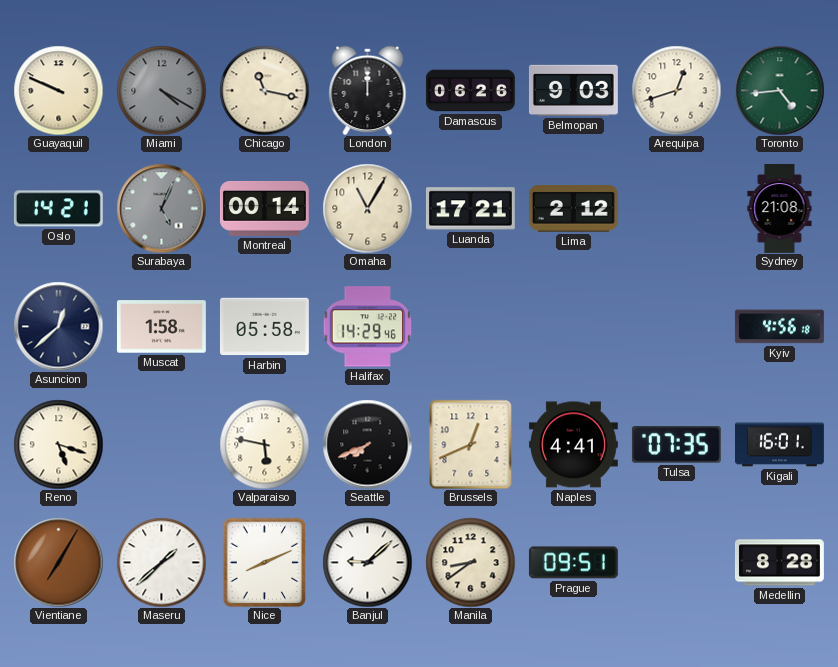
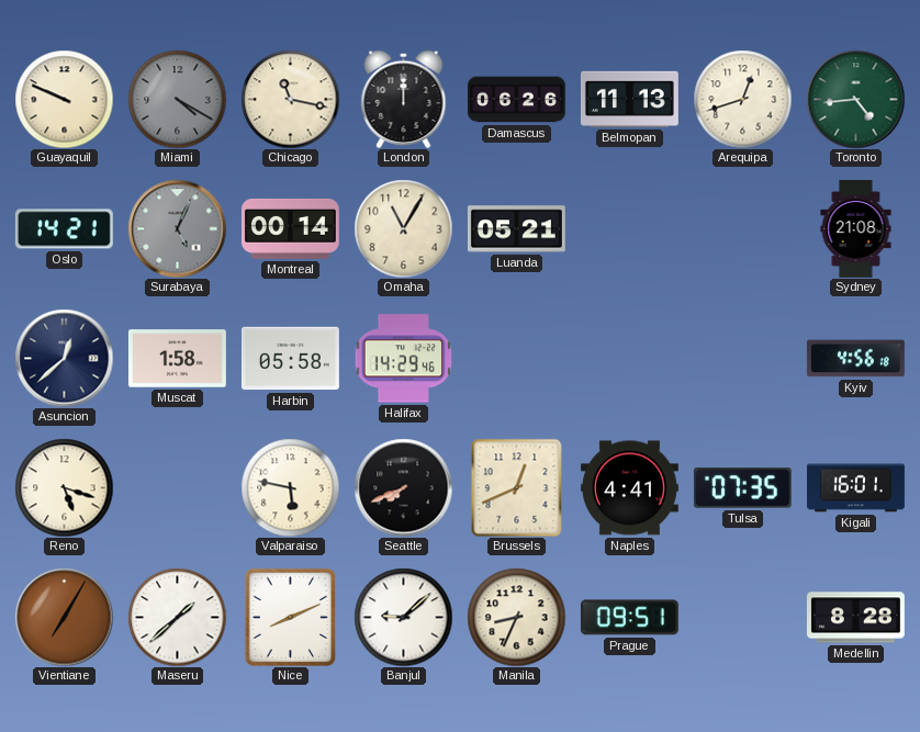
Belmopan: 9:03 -> 11:13 (629, 99)
Luanda: 17:21 -> 05:21 (516, 229)
Lima: 2:12 -> none (573, 209)
Manila: 8:39 -> 8:34 (516, 617)
